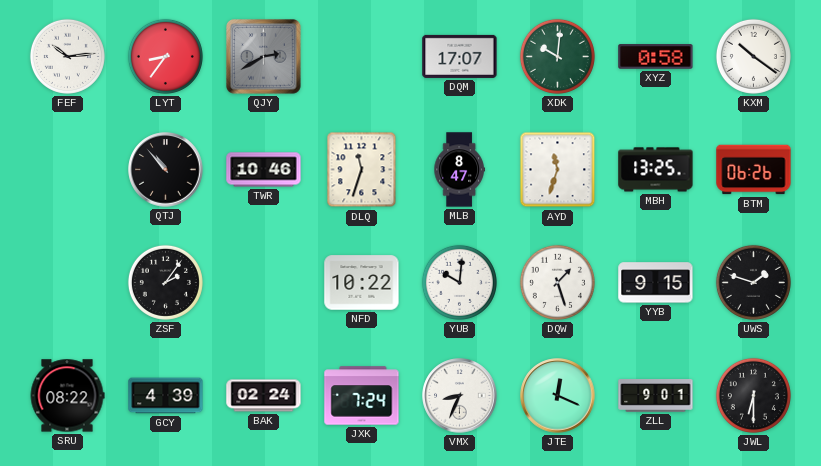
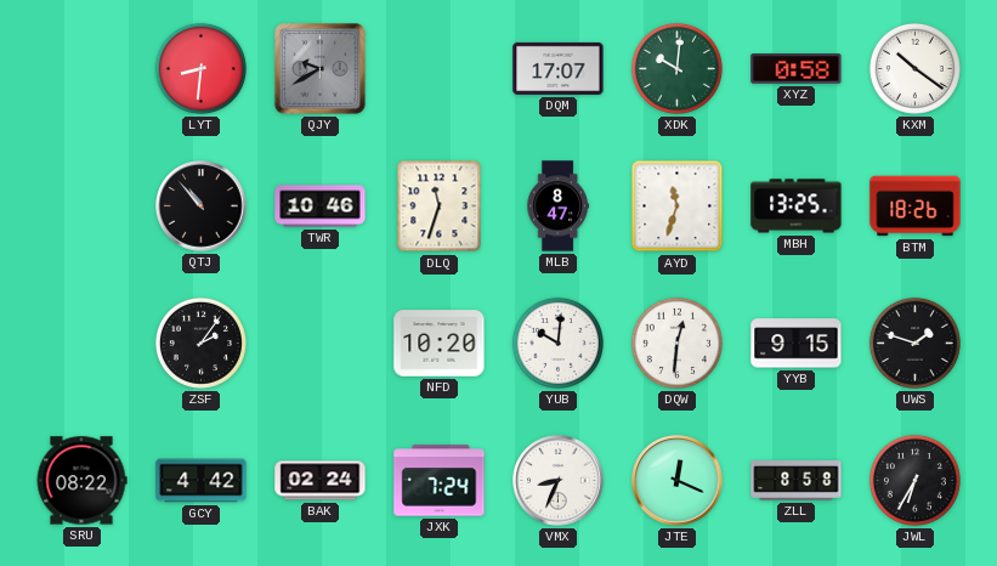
FEF: 10:14 -> none (67, 56)
LYT: 8:36 -> 8:31 (200, 68)
QJY: 2:40 -> 9:40 (321, 69)
BTM: 06:26 -> 18:26 (916, 206)
NFD: 10:22 -> 10:20 (440, 344)
DQW: 1:27 -> 12:31 (676, 343)
GCY: 4:39 -> 4:42 (202, 481)
ZLL: 9:01 -> 8:58 (797, 481)
JWL: 6:30 -> 6:35 (914, 480)
